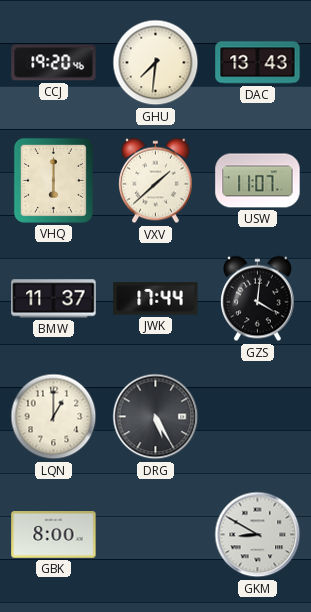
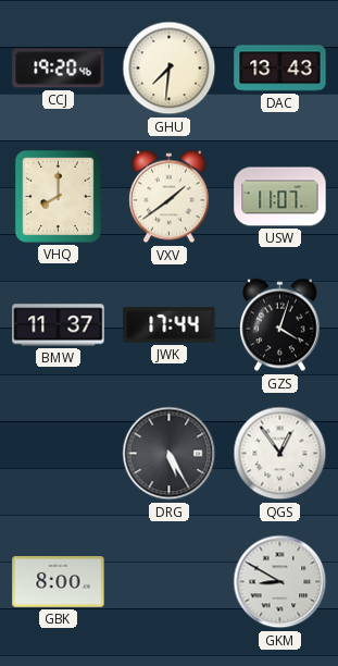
VHQ: 6:00 -> 8:00 (58, 196)
VXV: 1:38 -> 1:39 (170, 197)
GZS: 4:01 -> 4:03 (280, 325)
LQN: 1:00 -> none (54, 417)
QGS: none -> 12:54 (280, 454)
